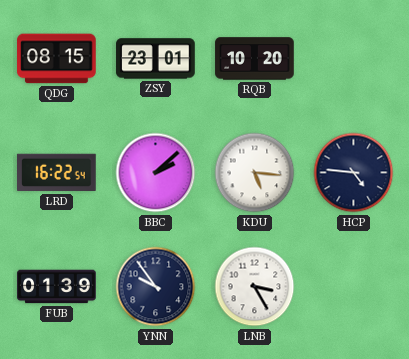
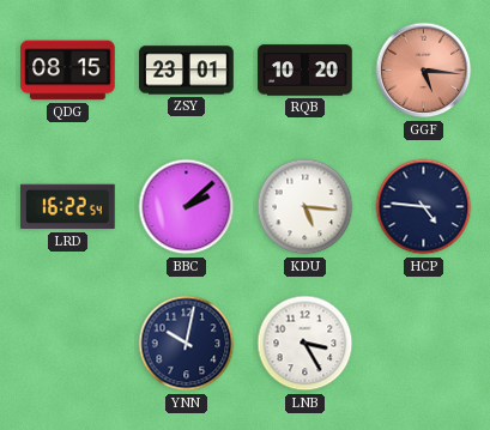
GGF: none -> 5:16 (424, 71)
FUB: 01:39 -> none (57, 287)
YNN: 9:54 -> 10:02 (187, 344)
